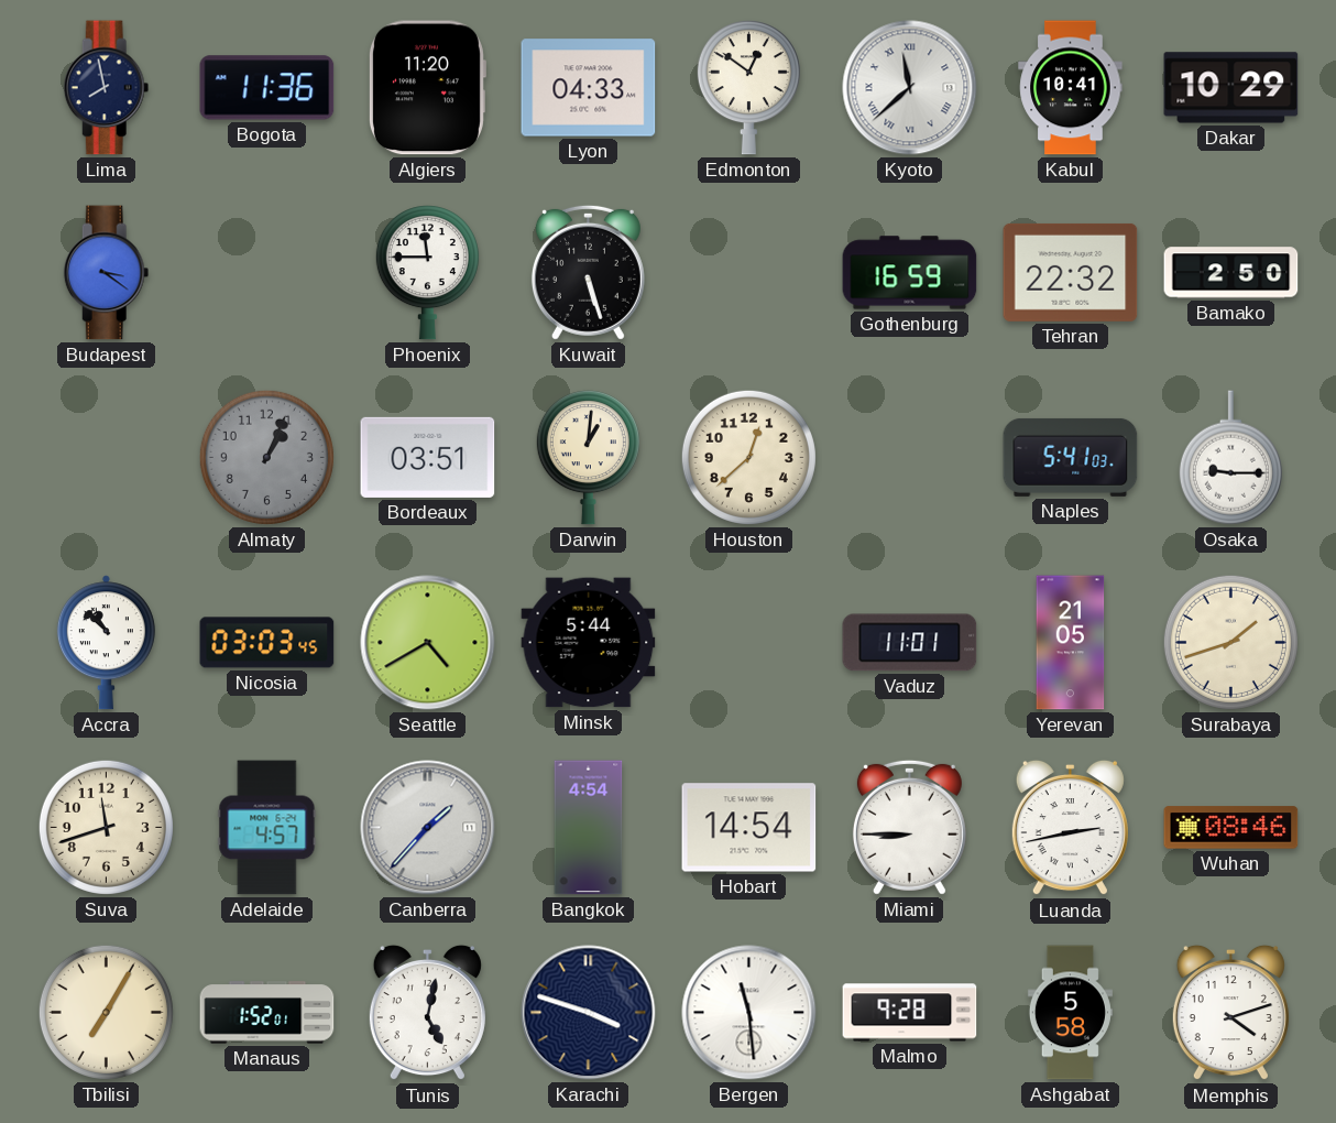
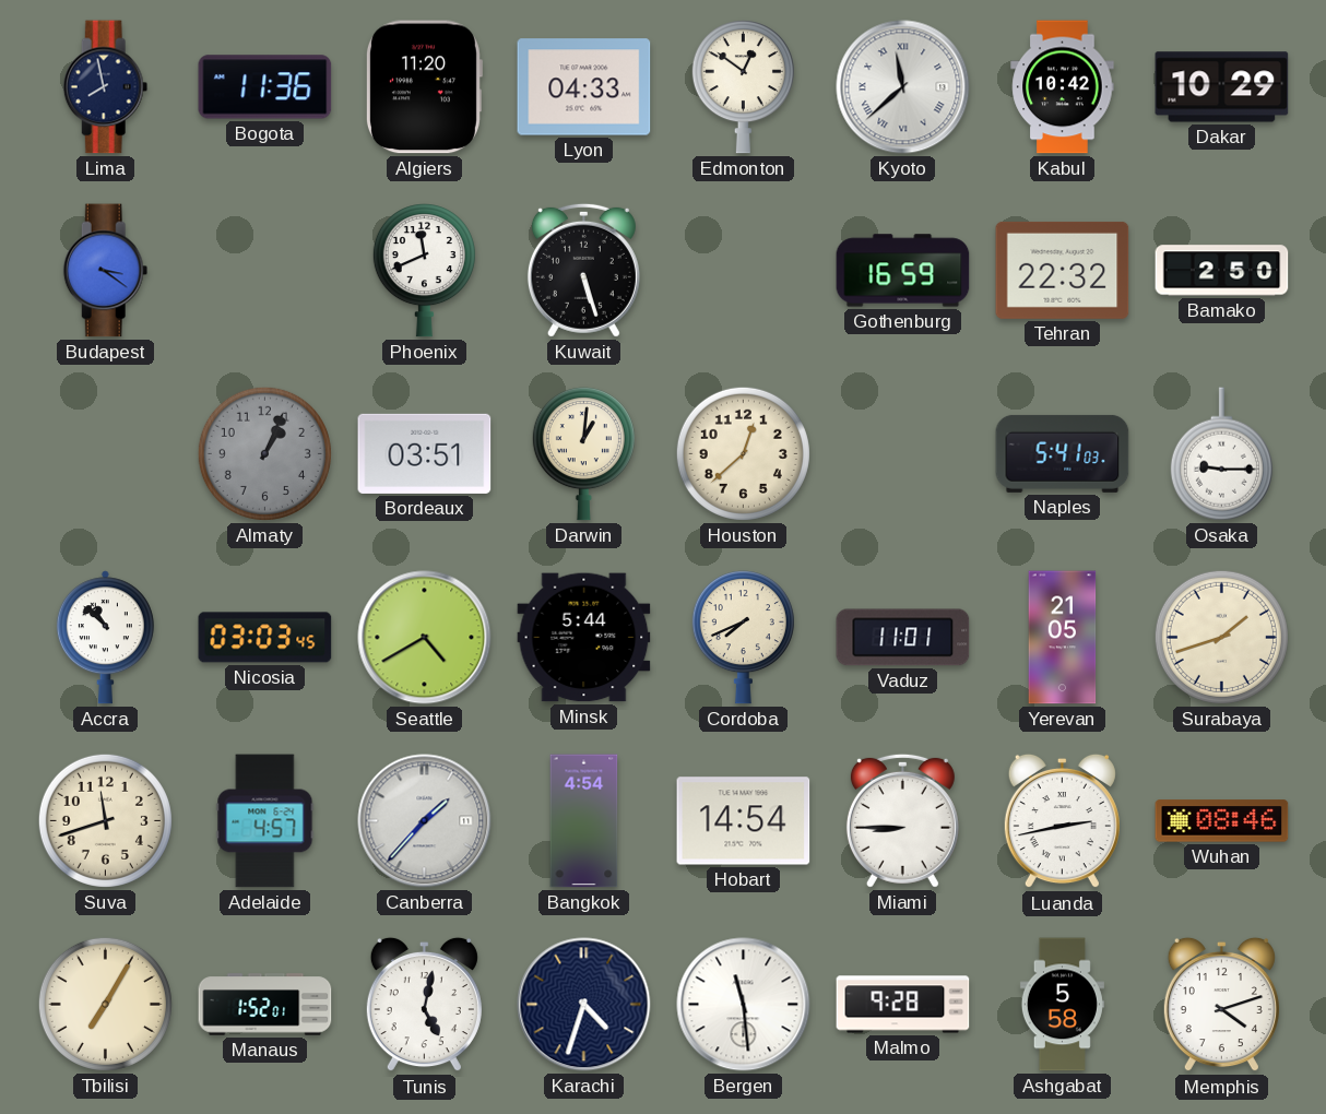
Kabul: 10:41 -> 10:42 (1063, 87)
Phoenix: 11:45 -> 11:41 (424, 271)
Cordoba: none -> 7:41 (743, 638)
Karachi: 3:48 -> 4:33 (584, 1005)
